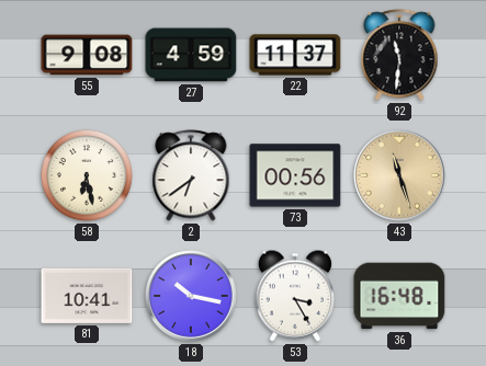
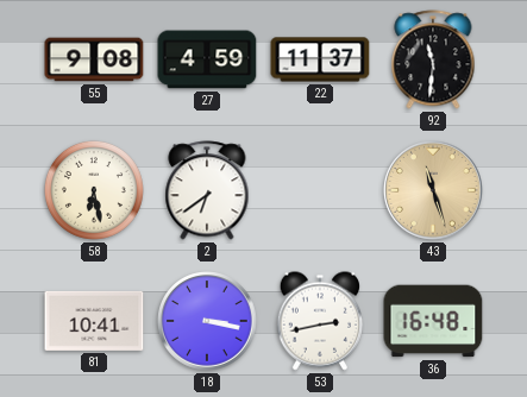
73: 00:56 -> none (295, 175)
18: 10:17 -> 3:17 (207, 321)
53: 3:25 -> 2:43 (320, 321)
